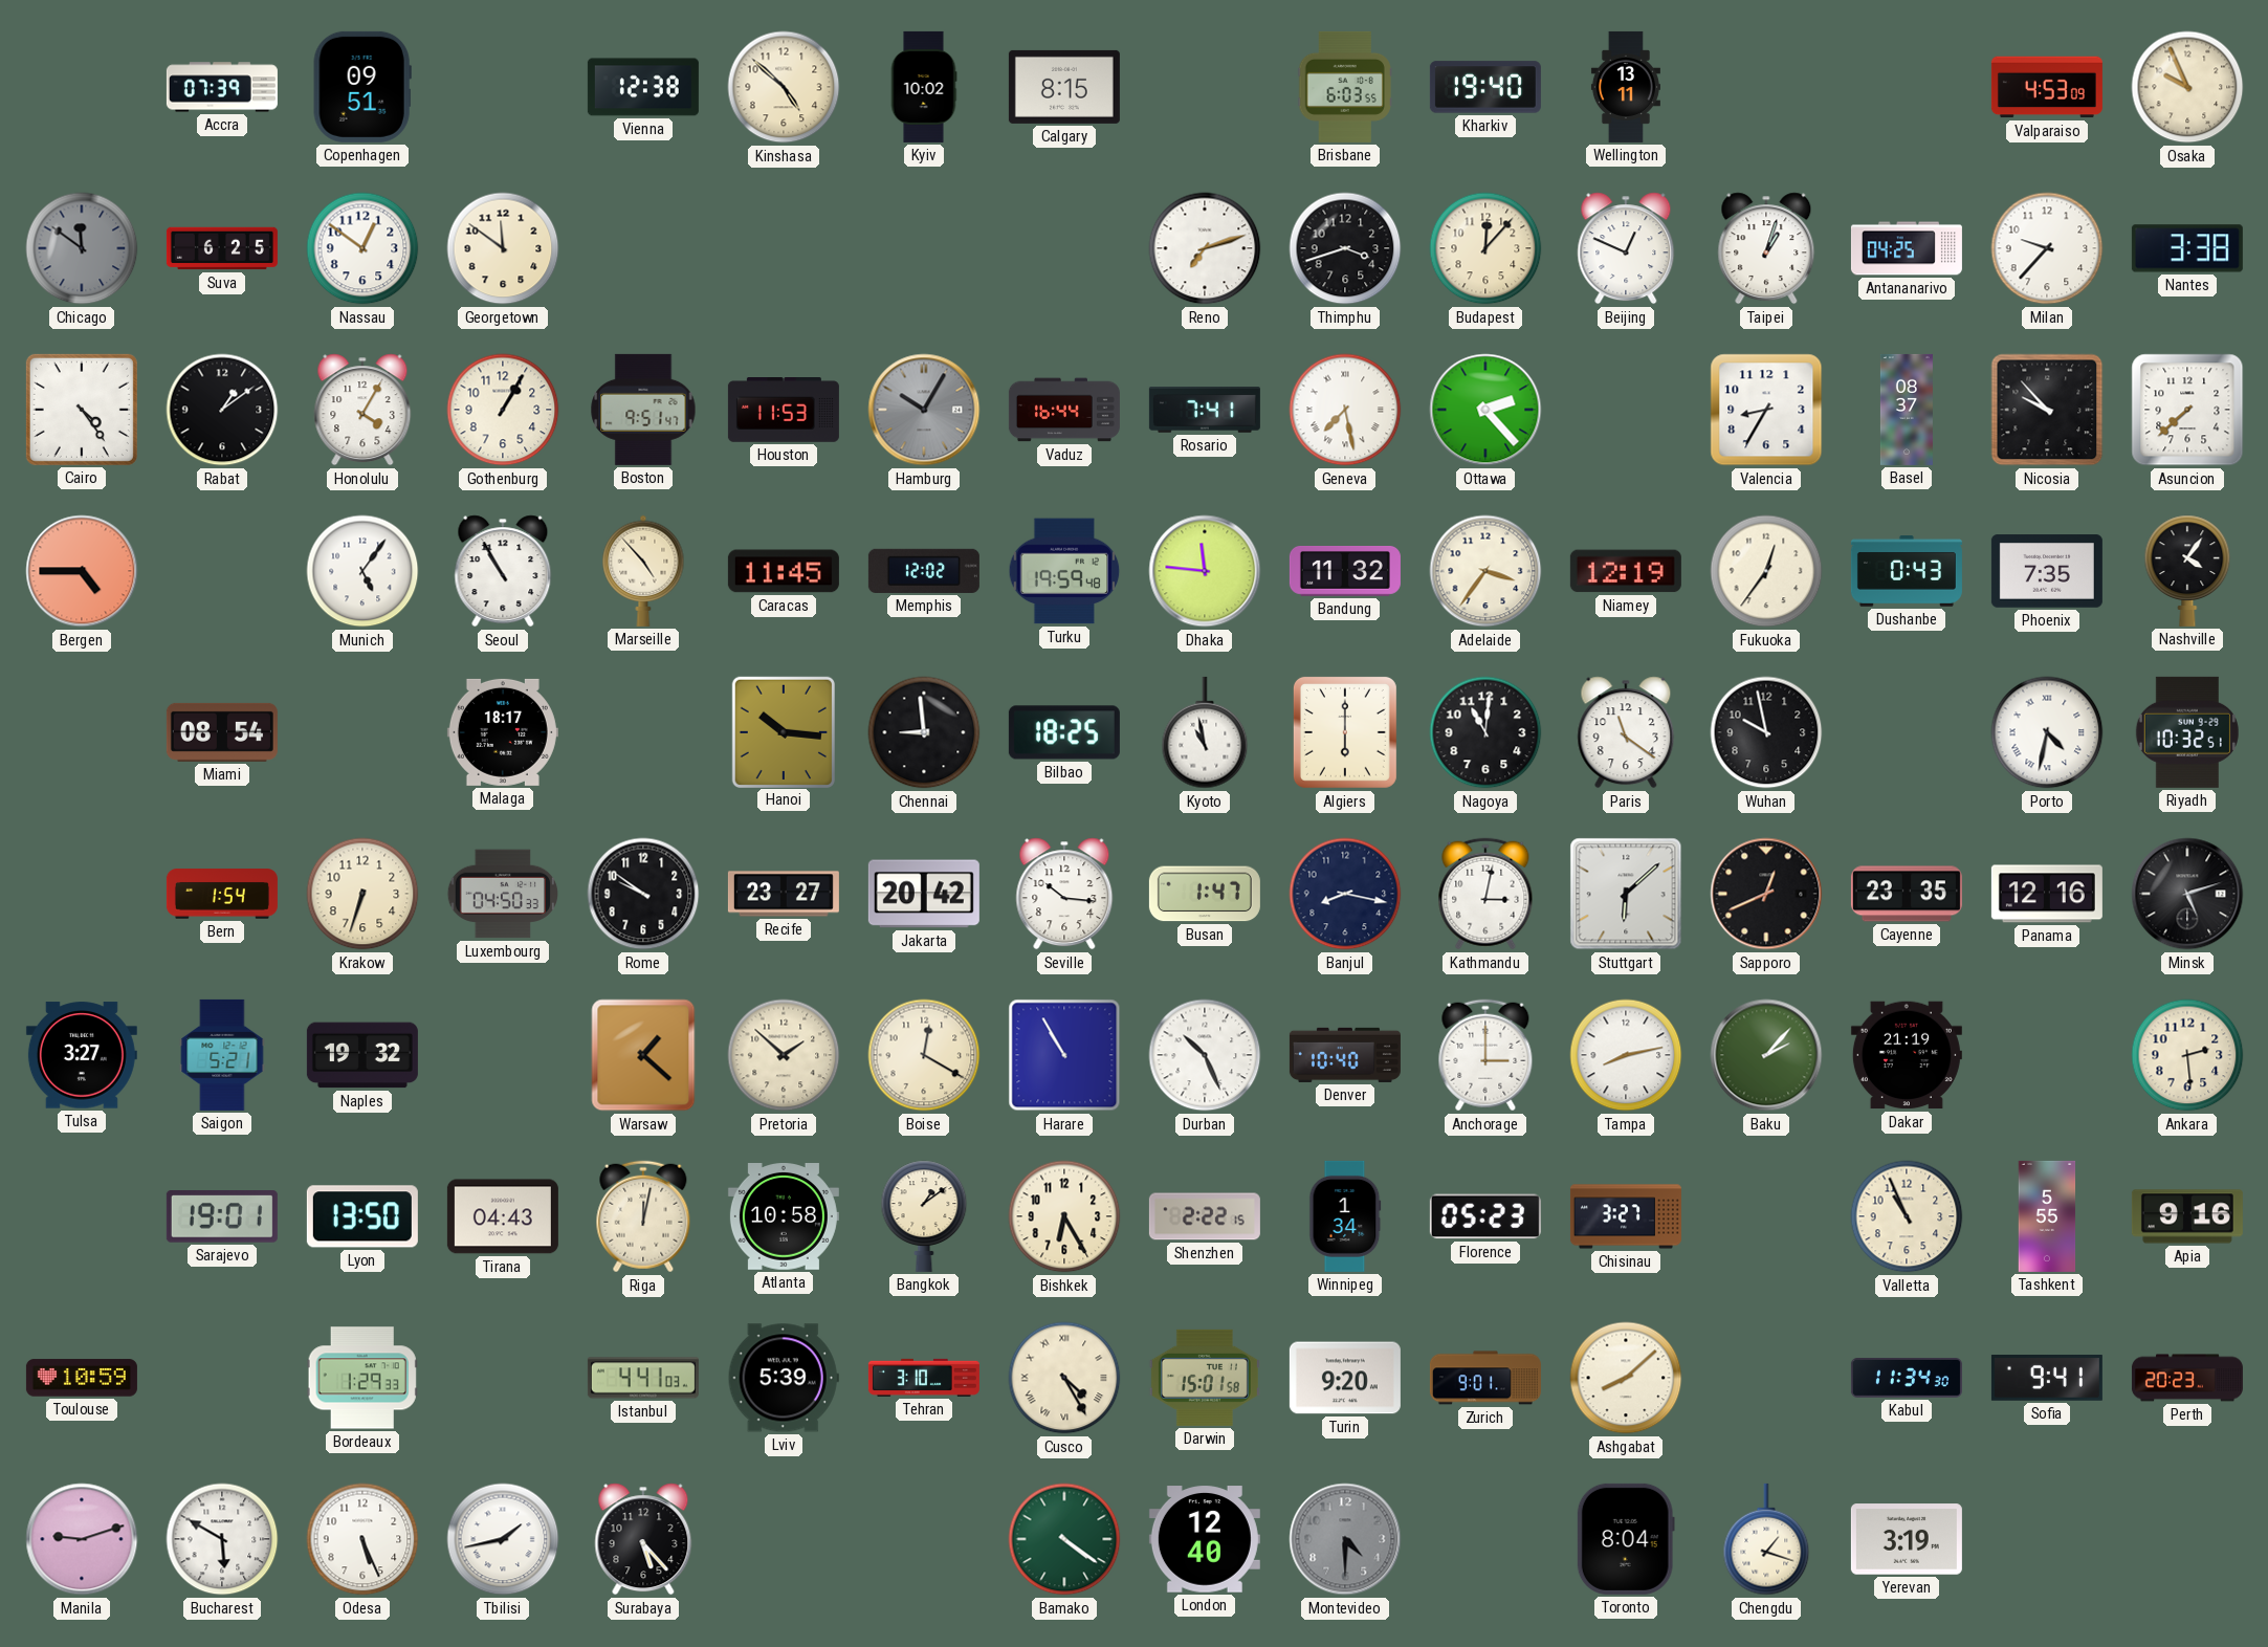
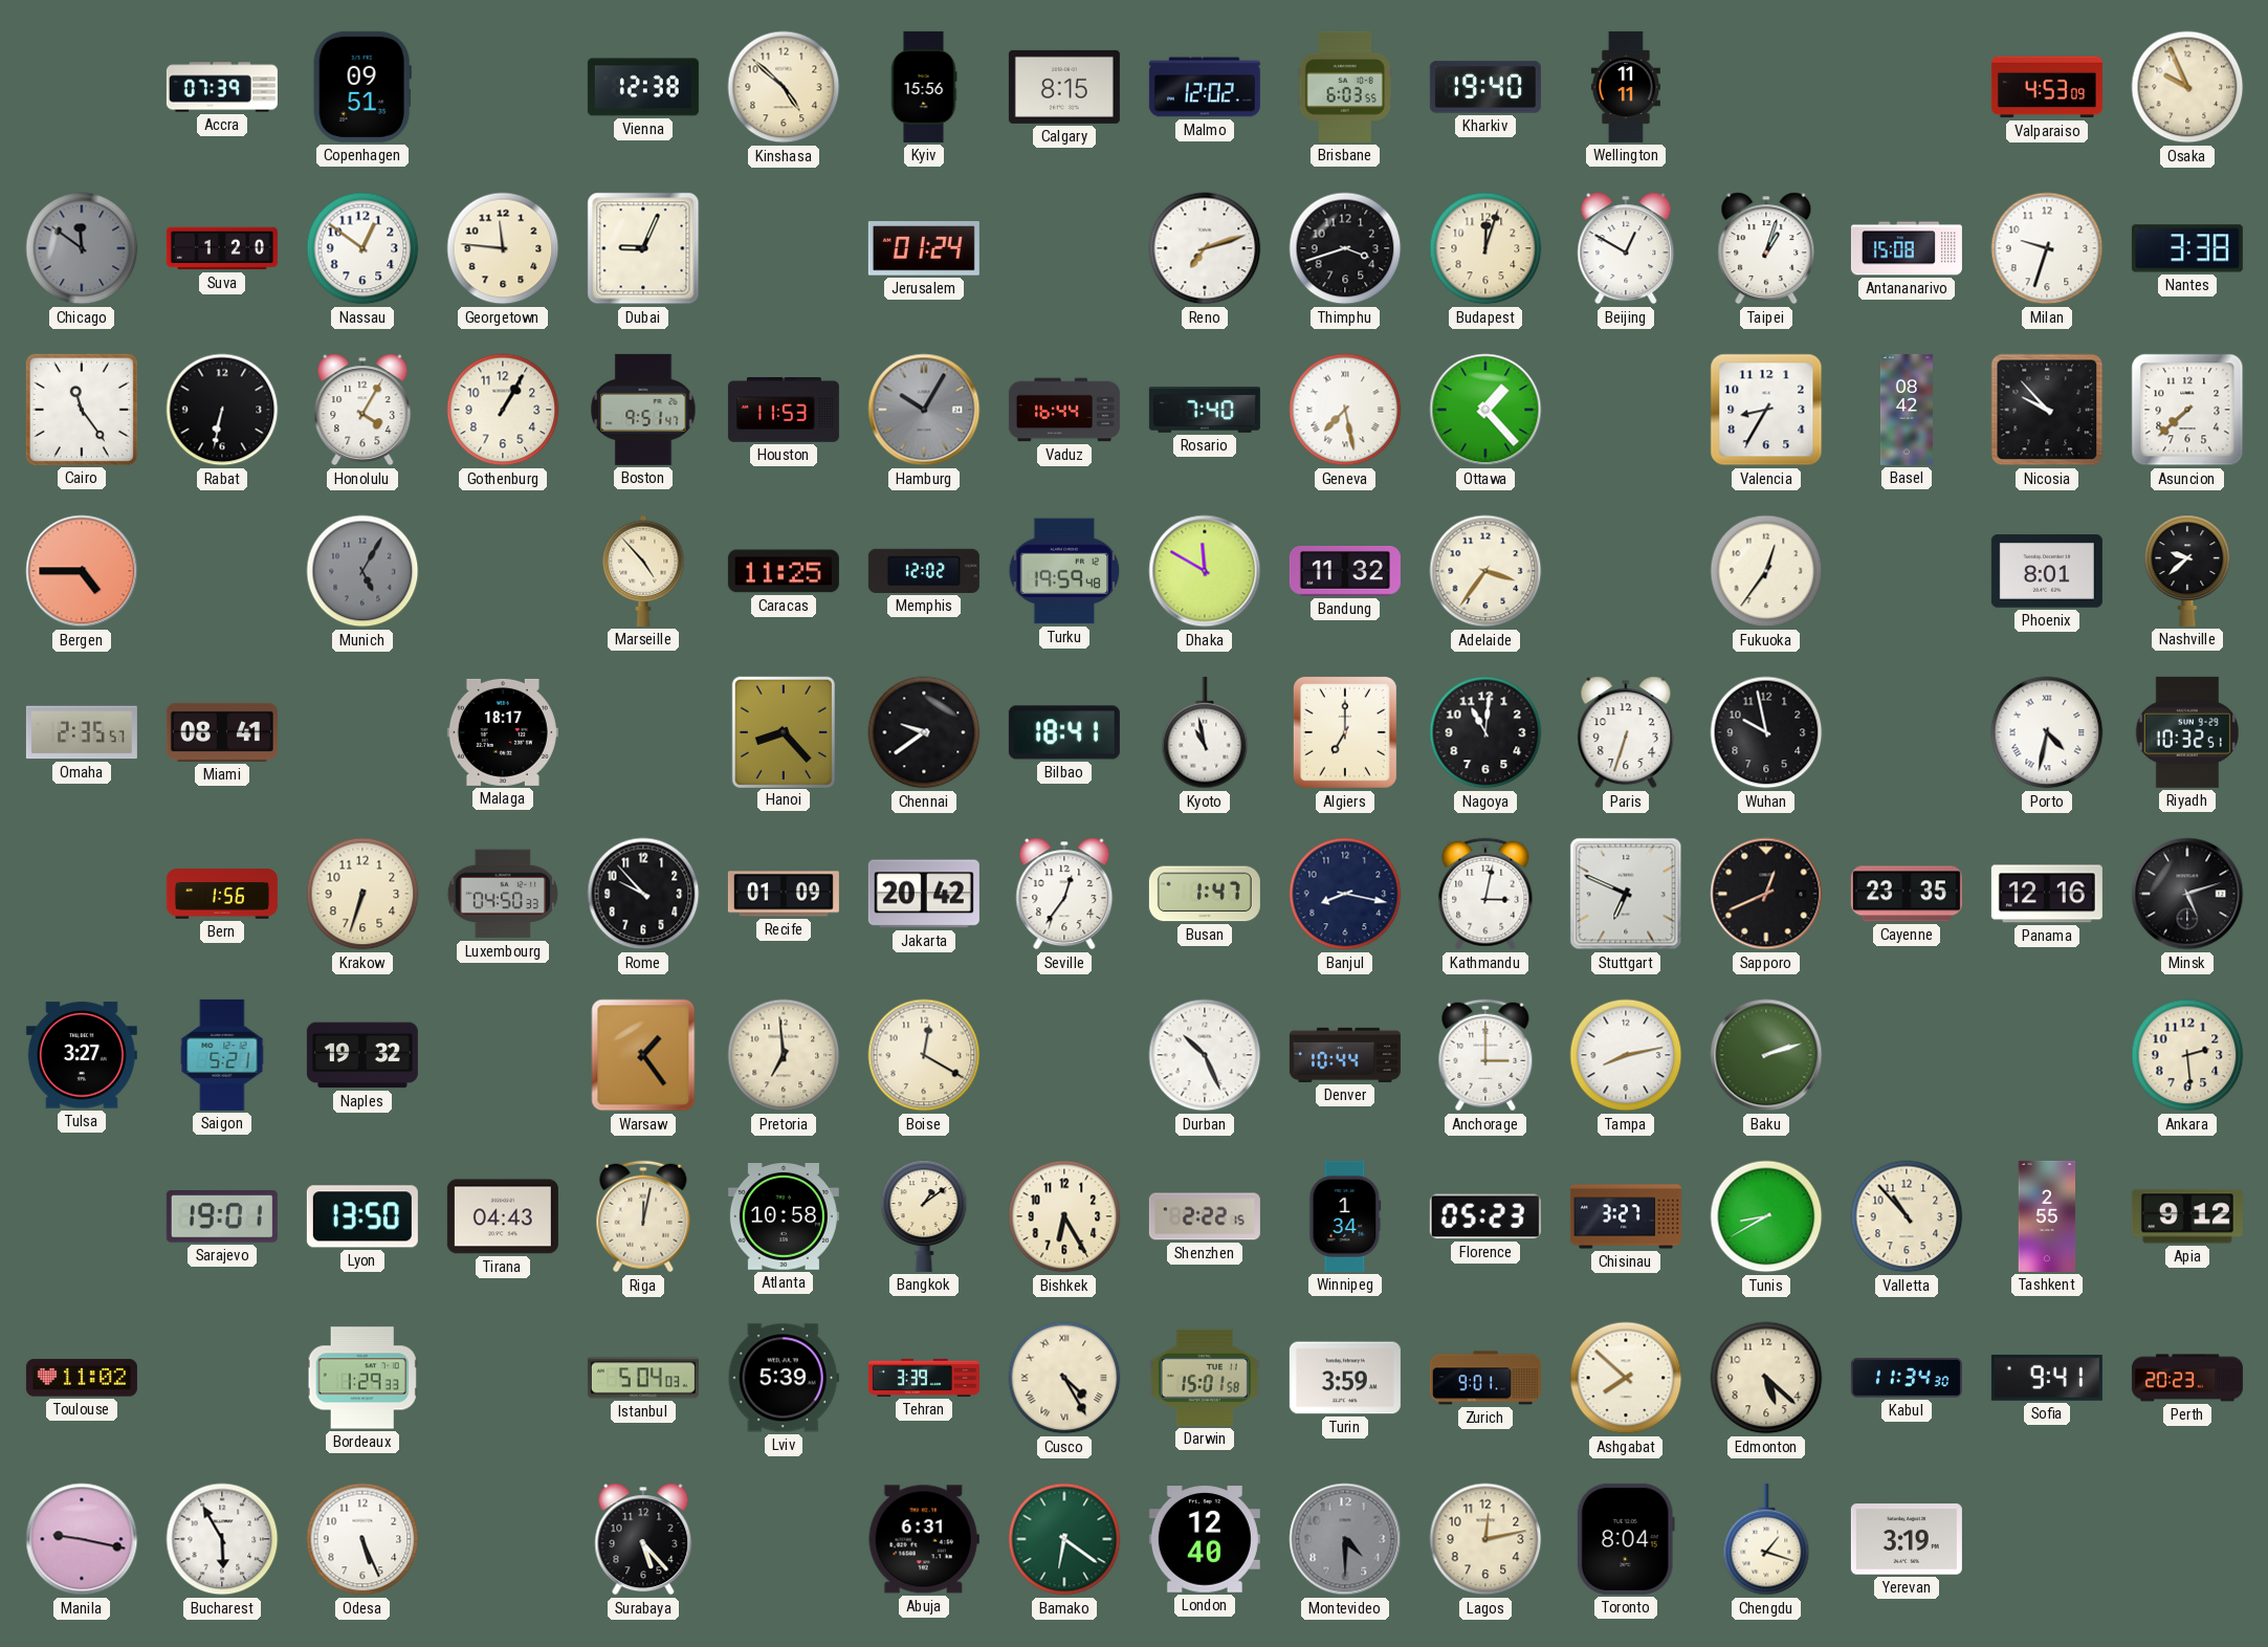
Kyiv: 10:02 -> 15:56 (924, 87)
Malmo: none -> 12:02 (1205, 87)
Wellington: 13:11 -> 11:11 (1626, 87)
Suva: 6:25 -> 1:20 (222, 248)
Georgetown: 11:51 -> 11:46 (503, 248)
Dubai: none -> 9:04 (643, 248)
Jerusalem: none -> 01:24 (924, 248)
Budapest: 12:07 -> 12:03 (1485, 248)
Beijing: 12:49 -> 12:50 (1626, 248)
Antananarivo: 04:25 -> 15:08 (1907, 248)
Milan: 9:37 -> 9:33 (2047, 248)
Cairo: 4:24 -> 11:24 (82, 410)
Rabat: 1:09 -> 6:32 (222, 410)
Rosario: 7:41 -> 7:40 (1205, 410)
Ottawa: 2:23 -> 1:23 (1485, 410)
Basel: 08:37 -> 08:42 (1907, 410)
Munich: 5:06 -> 5:05 (362, 571)
Munich dial: white -> grey (362, 571)
Seoul: 10:55 -> none (503, 571)
Caracas: 11:45 -> 11:25 (784, 571)
Dhaka: 11:46 -> 11:50 (1205, 571)
Niamey: 12:19 -> none (1626, 571)
Dushanbe: 0:43 -> none (1907, 572)
Phoenix: 7:35 -> 8:01 (2047, 571)
Nashville: 4:06 -> 9:38 (2187, 571)
Omaha: none -> 2:35 (82, 732)
Miami: 08:54 -> 08:41 (222, 732)
Hanoi: 10:16 -> 8:23 (783, 731)
Chennai: 8:59 -> 9:39 (924, 732)
Bilbao: 18:25 -> 18:41 (1064, 732)
Algiers: 6:00 -> 7:00 (1345, 732)
Paris: 11:21 -> 6:33 (1626, 732)
Bern: 1:54 -> 1:56 (222, 894)
Rome: 9:51 -> 9:53 (643, 894)
Recife: 23:27 -> 01:09 (784, 894)
Seville: 10:16 -> 12:36 (1064, 894)
Stuttgart: 6:08 -> 6:49 (1626, 894)
Warsaw: 1:22 -> 1:24 (643, 1055)
Pretoria: 1:52 -> 6:59 (784, 1055)
Harare: 10:55 -> none (1064, 1055)
Denver: 10:40 -> 10:44 (1345, 1055)
Baku: 2:07 -> 2:12 (1766, 1055)
Dakar: 21:19 -> none (1907, 1055)
Tunis: none -> 8:40 (1766, 1216)
Valletta: 10:56 -> 10:53 (1907, 1216)
Tashkent: 5:55 -> 2:55 (2047, 1216)
Apia: 9:16 -> 9:12 (2187, 1216)
Toulouse: 10:59 -> 11:02 (82, 1378)
Istanbul: 4:41 -> 5:04 (643, 1378)
Tehran: 3:10 -> 3:39 (924, 1378)
Turin: 9:20 -> 3:59 (1345, 1378)
Ashgabat: 8:08 -> 7:52 (1626, 1378)
Edmonton: none -> 5:22 (1766, 1378)
Manila: 9:12 -> 9:17 (82, 1539)
Bucharest: 5:50 -> 5:55 (222, 1539)
Tbilisi: 1:43 -> none (503, 1539)
Abuja: none -> 6:31 (924, 1539)
Bamako: 4:21 -> 6:21 (1064, 1539)
Lagos: none -> 12:13 (1485, 1539)
